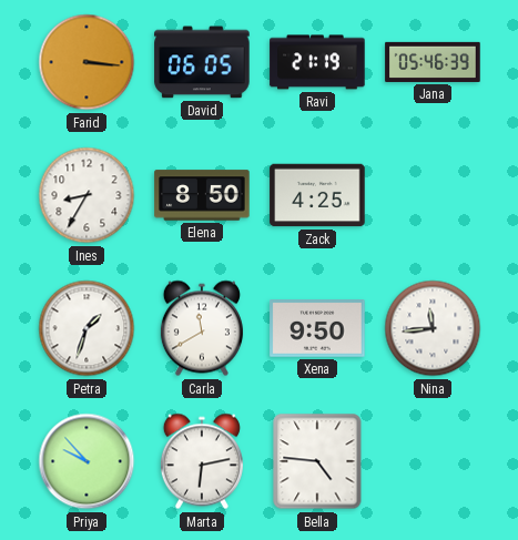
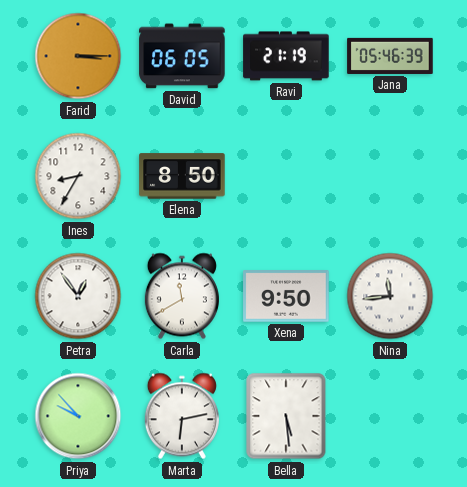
Farid: 3:16 -> 3:15 (78, 56)
Zack: 4:25 -> none (317, 195)
Petra: 1:33 -> 12:54 (78, 296)
Bella: 4:46 -> 5:29 (286, 416)
